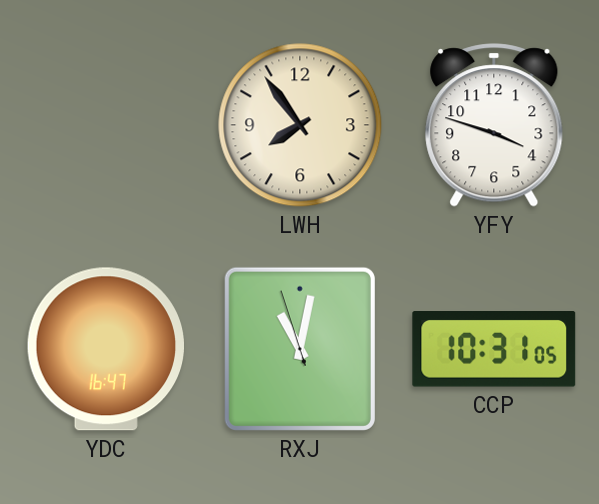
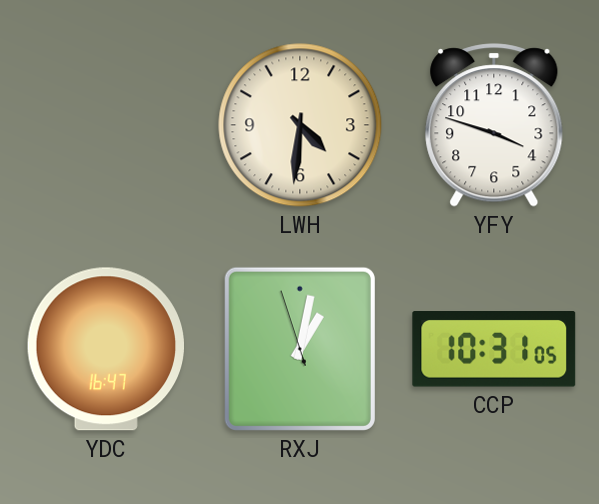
LWH: 7:54 -> 4:31 (300, 125)
RXJ: 11:01 -> 1:01 (300, 349)
